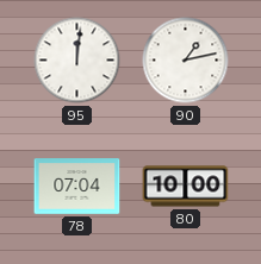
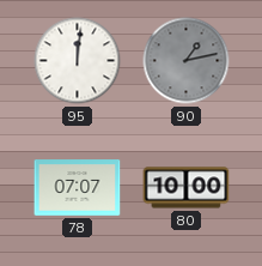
90 dial: white -> grey (187, 61)
78: 07:04 -> 07:07 (78, 188)
